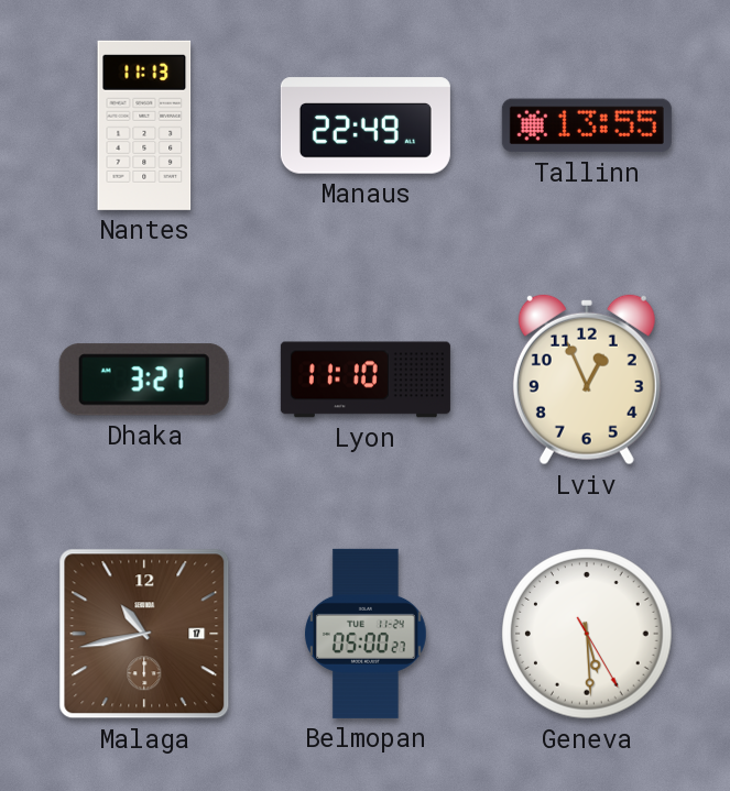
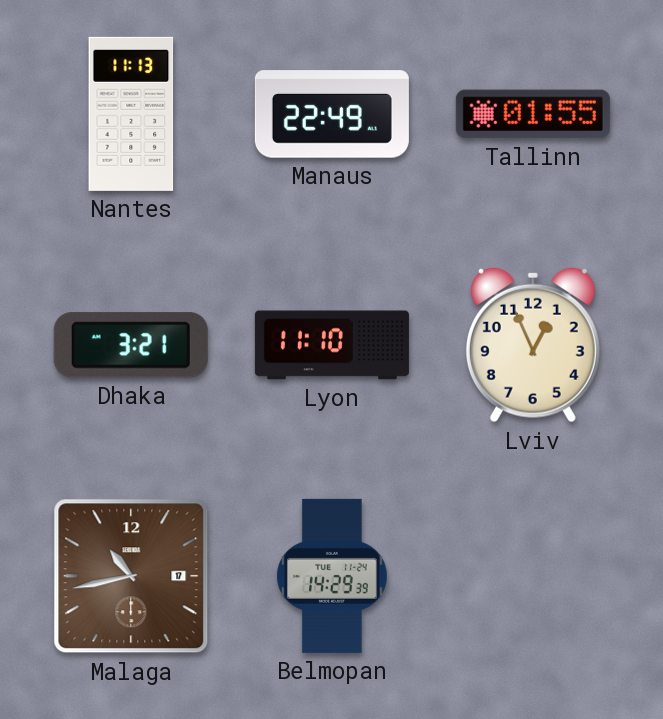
Tallinn: 13:55 -> 01:55 (533, 114)
Belmopan: 05:00 -> 14:29 (333, 576)
Geneva: 5:29 -> none (587, 634)
